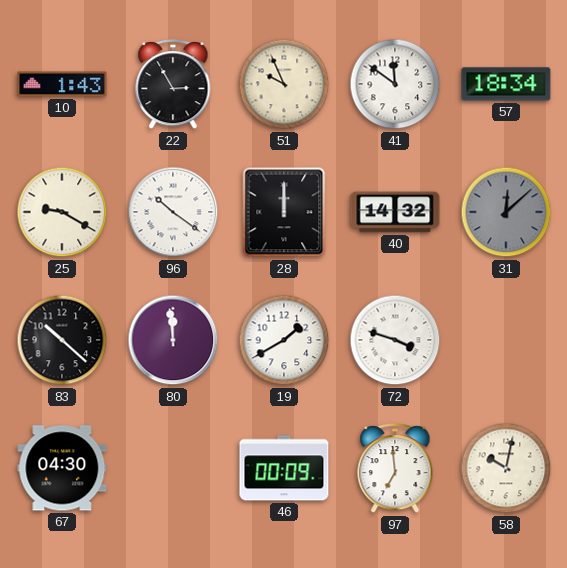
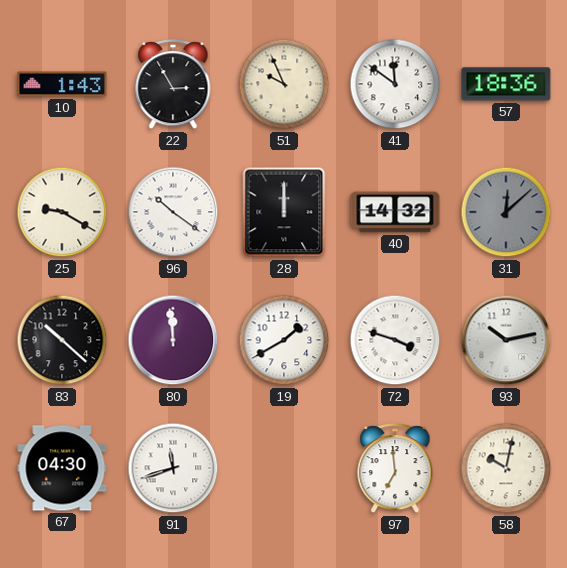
57: 18:34 -> 18:36 (506, 84)
93: none -> 10:13 (506, 340)
91: none -> 11:42 (173, 468)
46: 00:09 -> none (284, 468)
